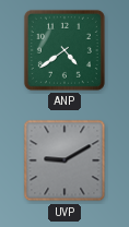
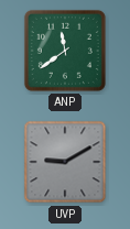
ANP: 4:39 -> 11:39 (65, 51)
